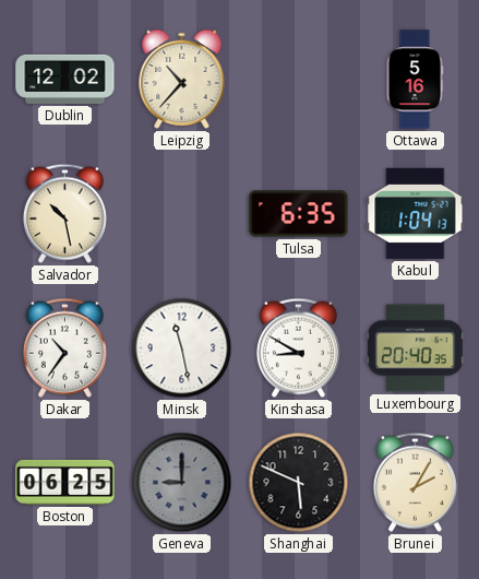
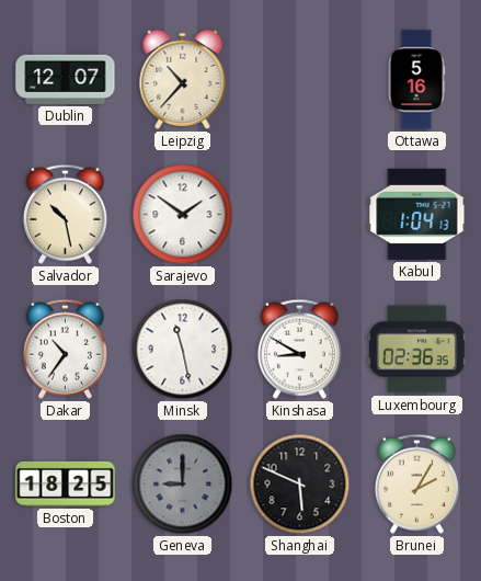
Dublin: 12:02 -> 12:07 (66, 79)
Sarajevo: none -> 1:51 (183, 215)
Tulsa: 6:35 -> none (299, 214)
Luxembourg: 20:40 -> 02:36 (416, 350)
Boston: 06:25 -> 18:25 (66, 483)
